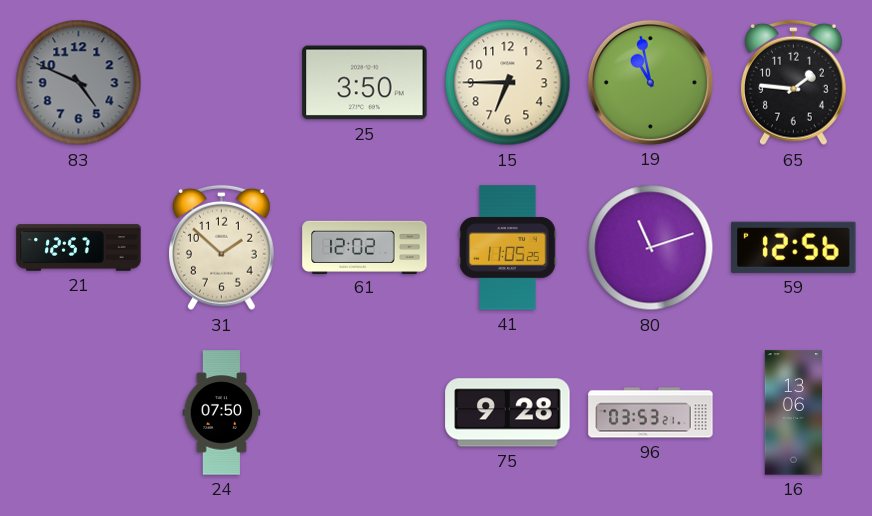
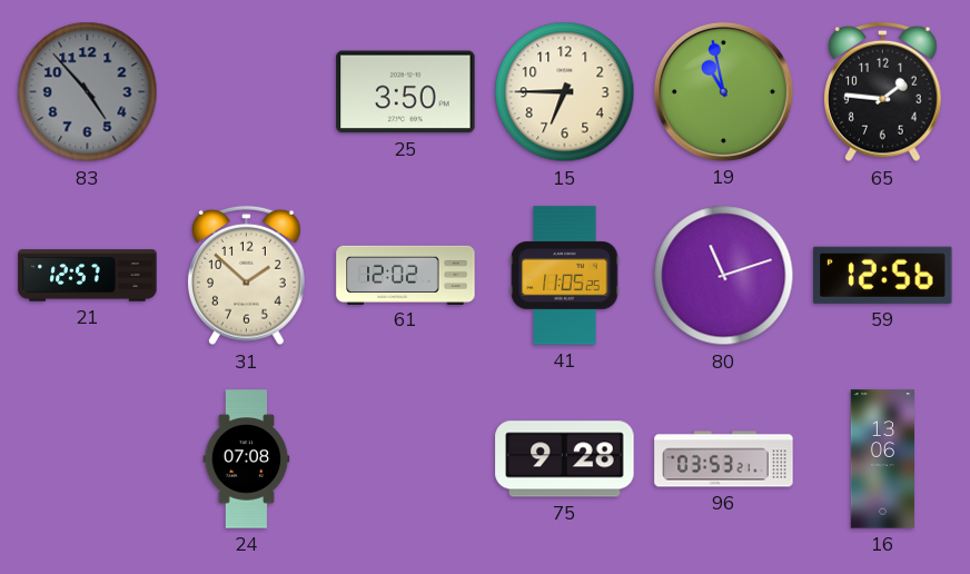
83: 4:49 -> 4:53 (88, 92)
24: 07:50 -> 07:08 (247, 459)
